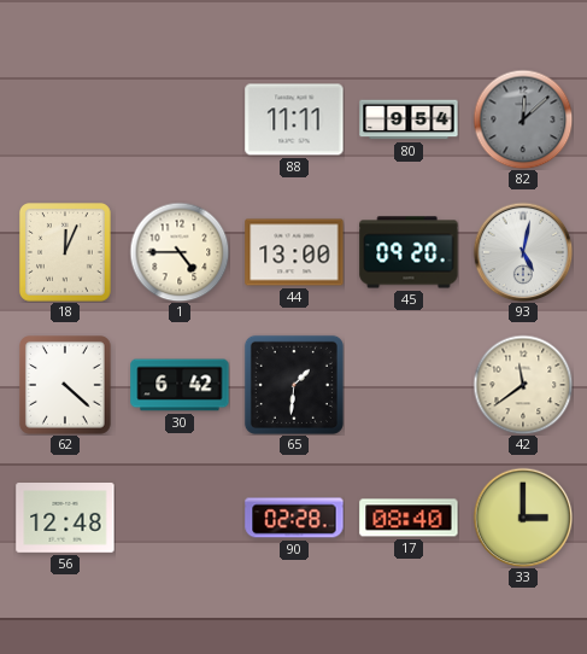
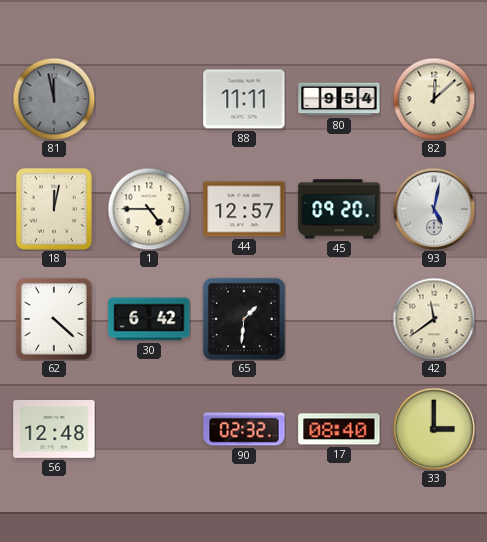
81: none -> 11:58 (54, 99)
82 dial: grey -> cream (434, 99)
18: 12:04 -> 12:02 (55, 210)
44: 13:00 -> 12:57 (244, 209)
90: 02:28 -> 02:32 (244, 429)
